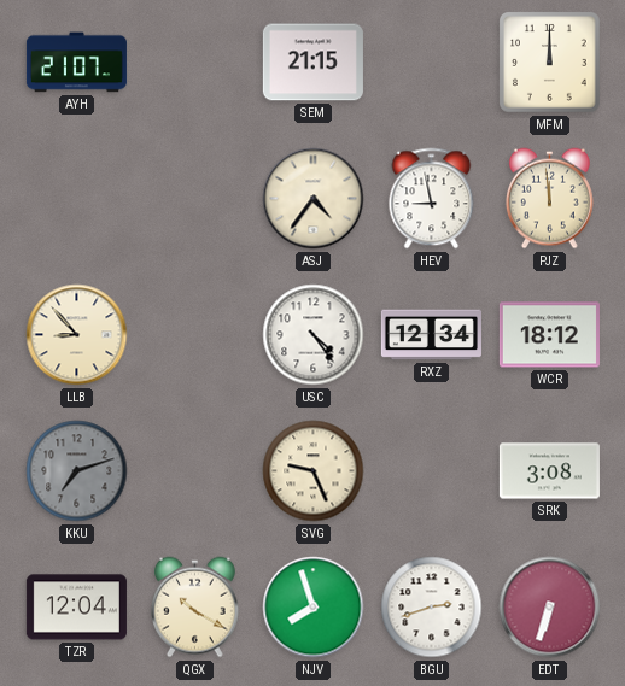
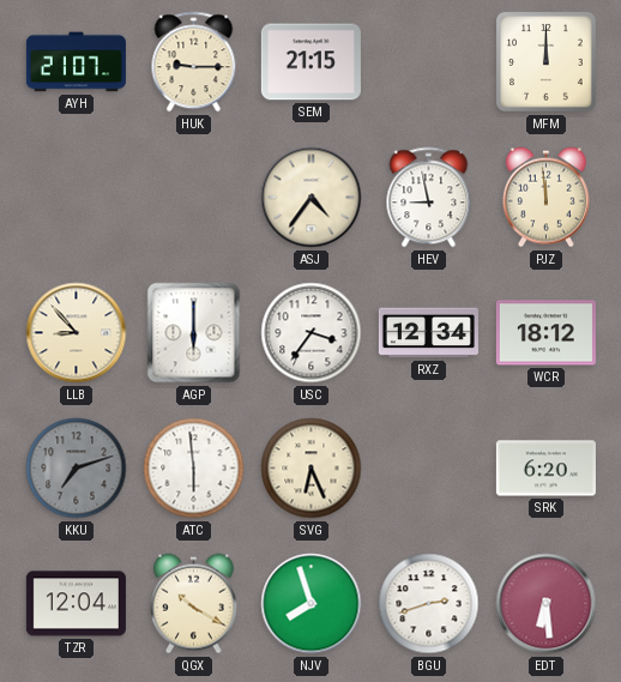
HUK: none -> 9:15 (194, 62)
AGP: none -> 6:00 (194, 333)
USC: 4:24 -> 3:36 (312, 333)
ATC: none -> 5:59 (194, 469)
SVG: 9:26 -> 6:26 (312, 469)
SRK: 3:08 -> 6:20 (545, 469)
EDT: 6:33 -> 6:29 (547, 604)
